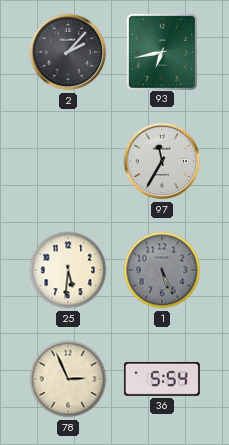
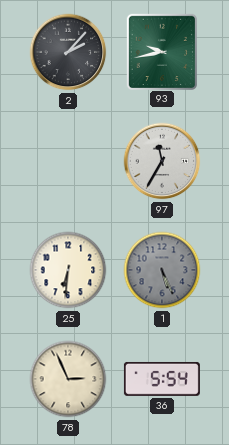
93: 6:43 -> 9:43 (161, 51)
25: 5:31 -> 6:31 (68, 270)
